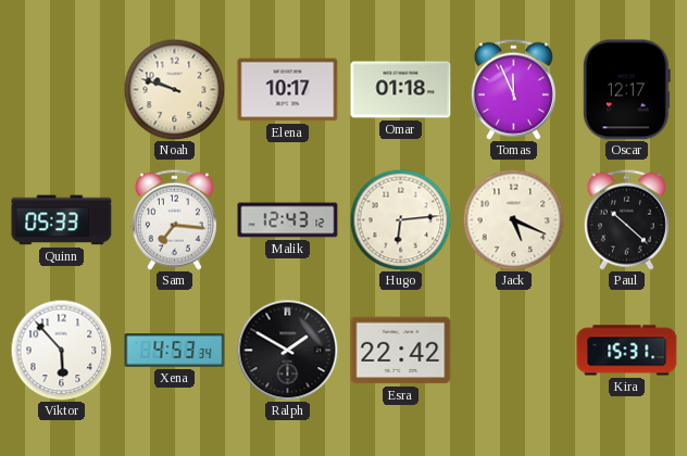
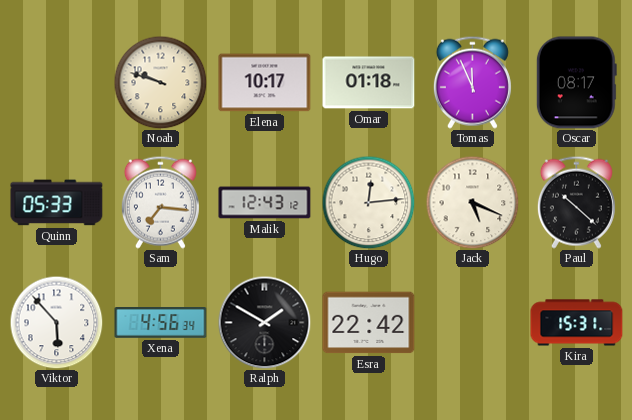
Oscar: 12:17 -> 08:17 (576, 83)
Hugo: 6:14 -> 12:14 (368, 202)
Xena: 4:53 -> 4:56 (161, 323)
